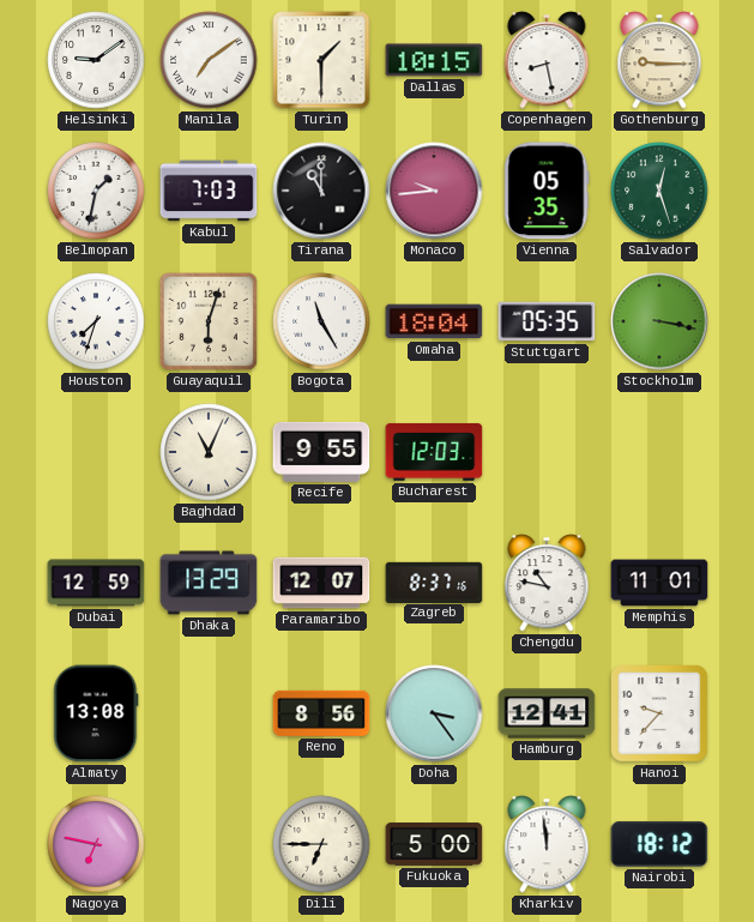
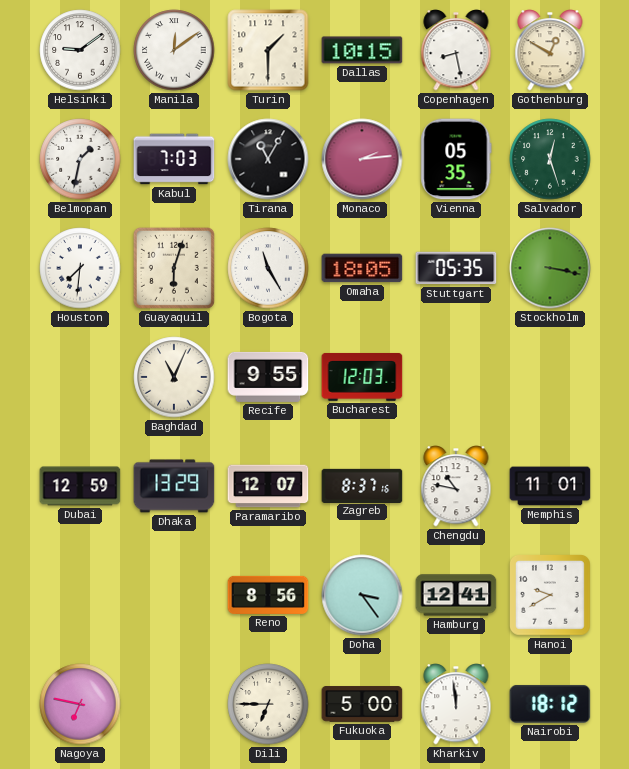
Manila: 7:09 -> 12:09 (174, 50)
Gothenburg: 9:15 -> 12:50 (550, 50)
Tirana: 11:00 -> 11:05 (268, 159)
Monaco: 9:44 -> 2:14 (362, 159)
Houston: 7:33 -> 7:31 (80, 268)
Omaha: 18:04 -> 18:05 (362, 268)
Almaty: 13:08 -> none (96, 713)
Hanoi: 9:37 -> 9:40 (551, 596)
